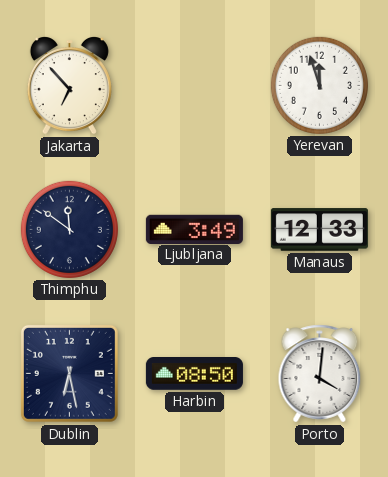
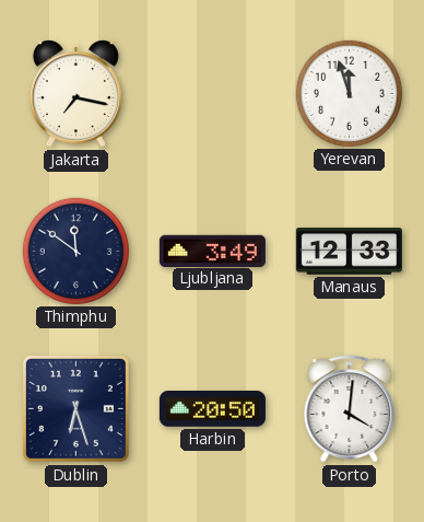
Jakarta: 6:53 -> 7:17 (75, 94)
Dublin: 6:28 -> 6:27 (75, 408)
Harbin: 08:50 -> 20:50 (212, 409)
